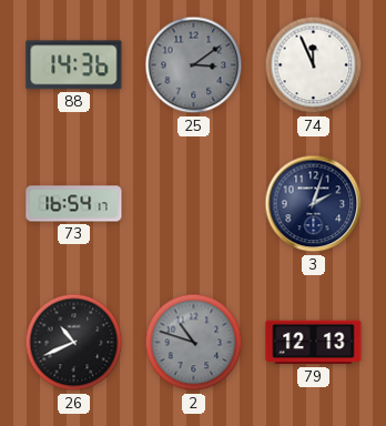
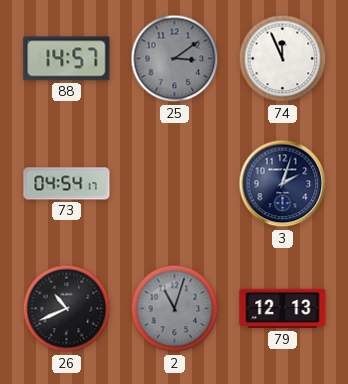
88: 14:36 -> 14:57 (67, 59)
73: 16:54 -> 04:54 (67, 184)
2: 10:48 -> 11:03 (175, 309)
